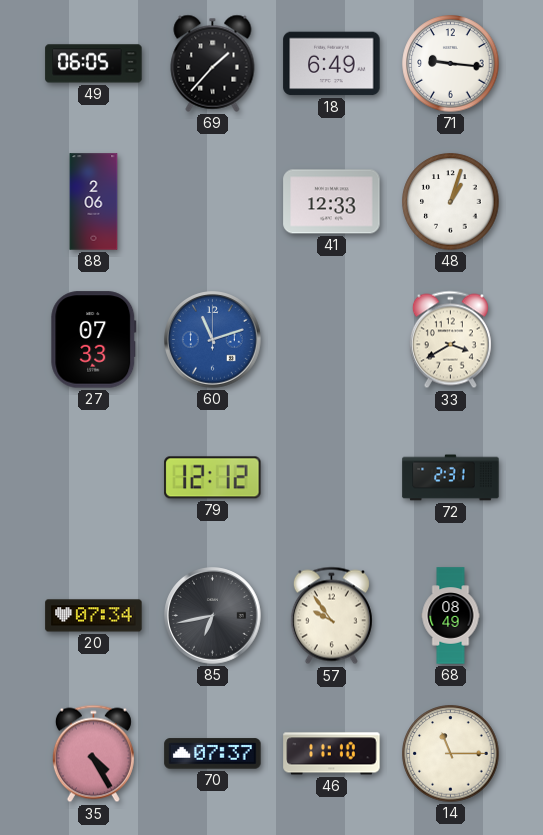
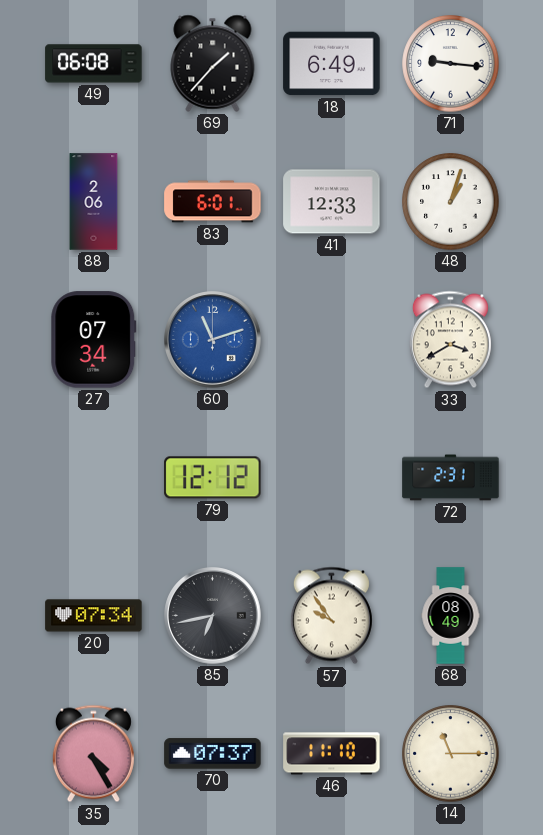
49: 06:05 -> 06:08 (94, 64)
83: none -> 6:01 (213, 202)
27: 07:33 -> 07:34 (94, 340)
